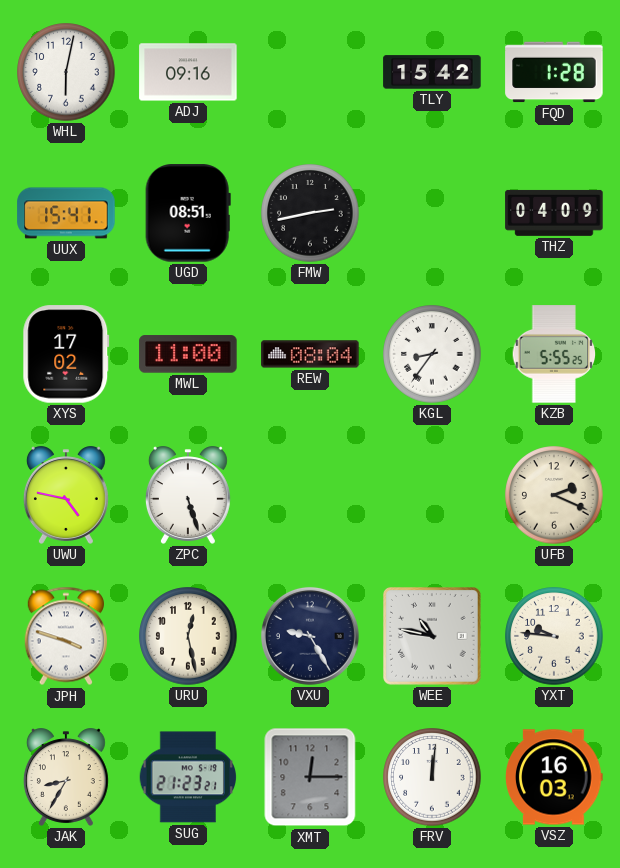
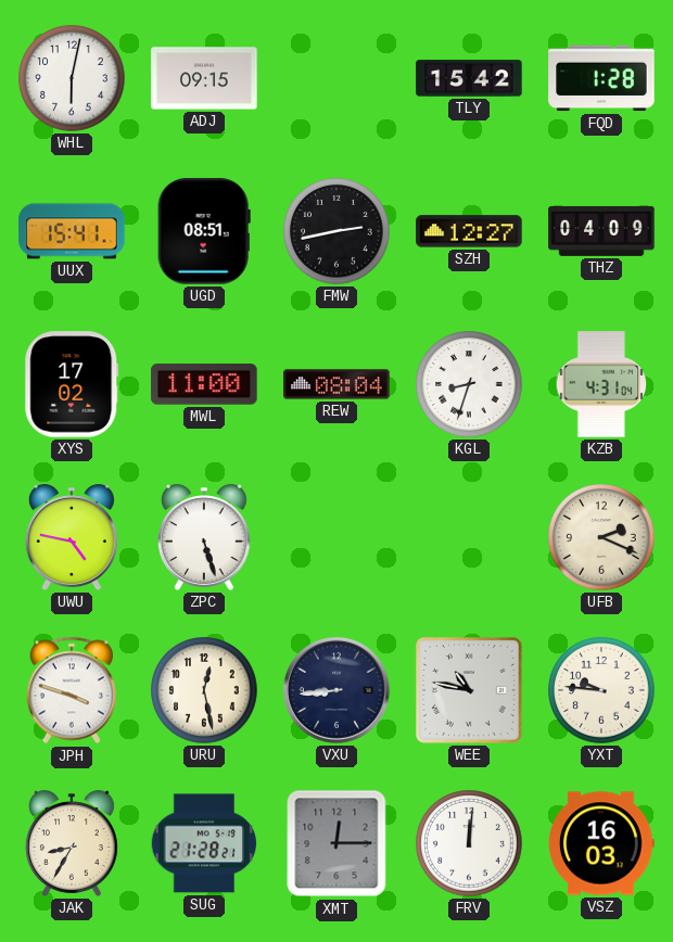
ADJ: 09:16 -> 09:15 (204, 78)
SZH: none -> 12:27 (469, 231)
KGL: 8:36 -> 8:33 (469, 384)
KZB: 5:55 -> 4:31 (601, 384)
VXU: 9:25 -> 8:44 (336, 690)
SUG: 21:23 -> 21:28 (203, 843)
